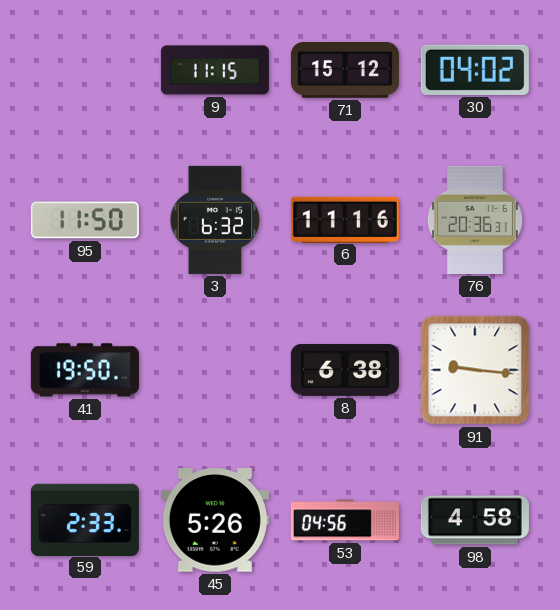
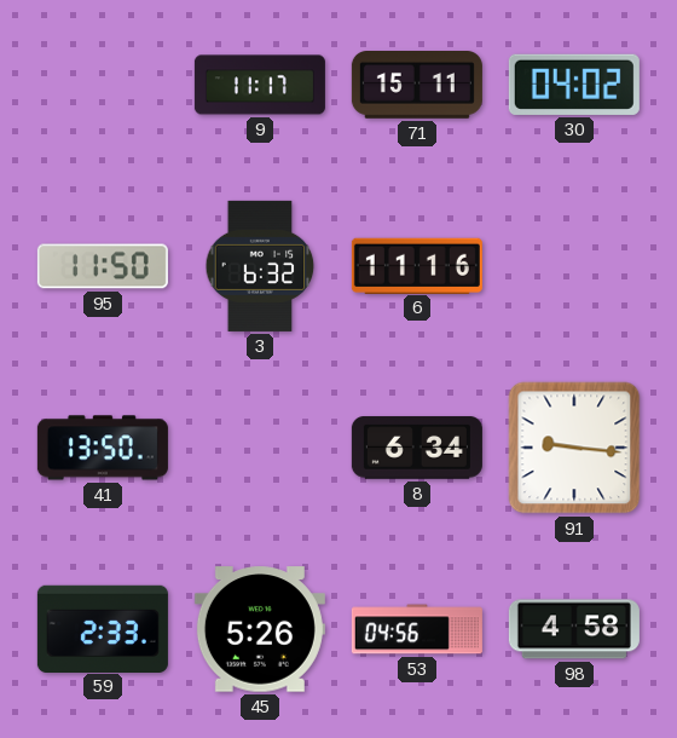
9: 11:15 -> 11:17 (260, 85)
71: 15:12 -> 15:11 (417, 86)
76: 20:36 -> none (475, 220)
41: 19:50 -> 13:50 (103, 448)
8: 6:38 -> 6:34 (417, 448)
